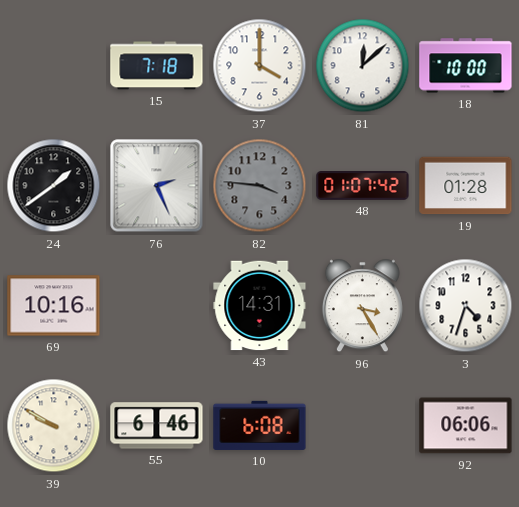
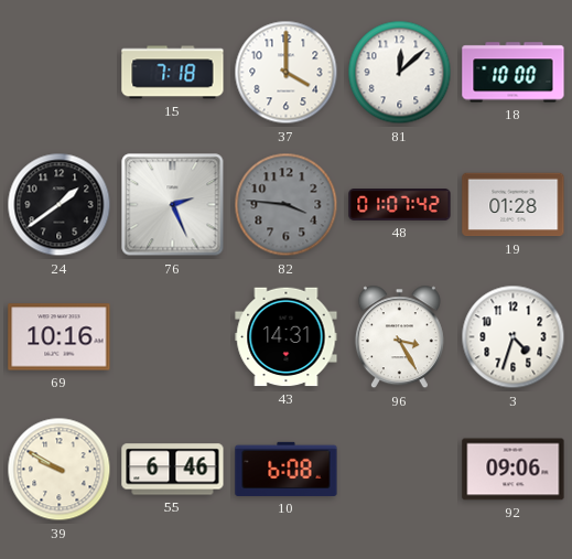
92: 06:06 -> 09:06 (514, 470)
